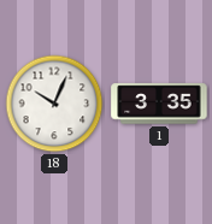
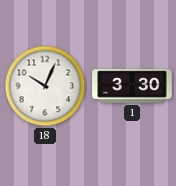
1: 3:35 -> 3:30 (132, 86)
